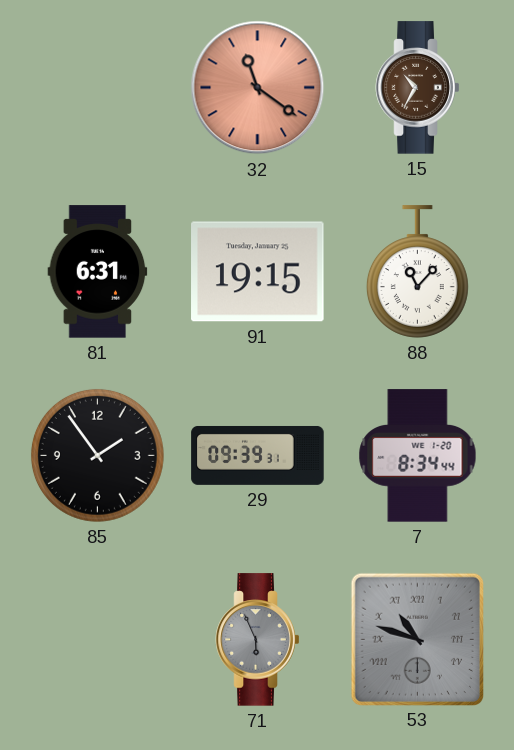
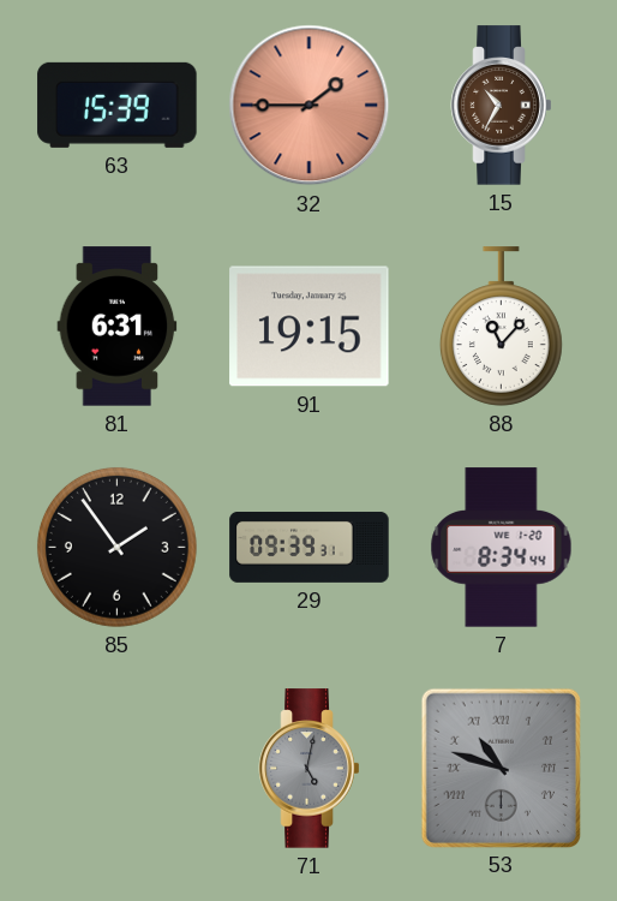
63: none -> 15:39 (118, 105)
32: 11:21 -> 1:45 (310, 106)
71: 5:56 -> 5:02 (310, 769)
